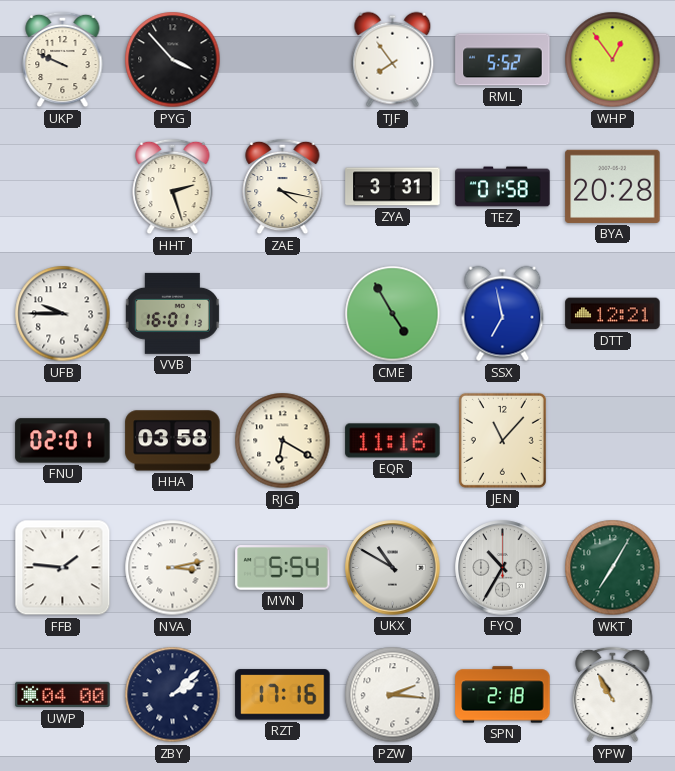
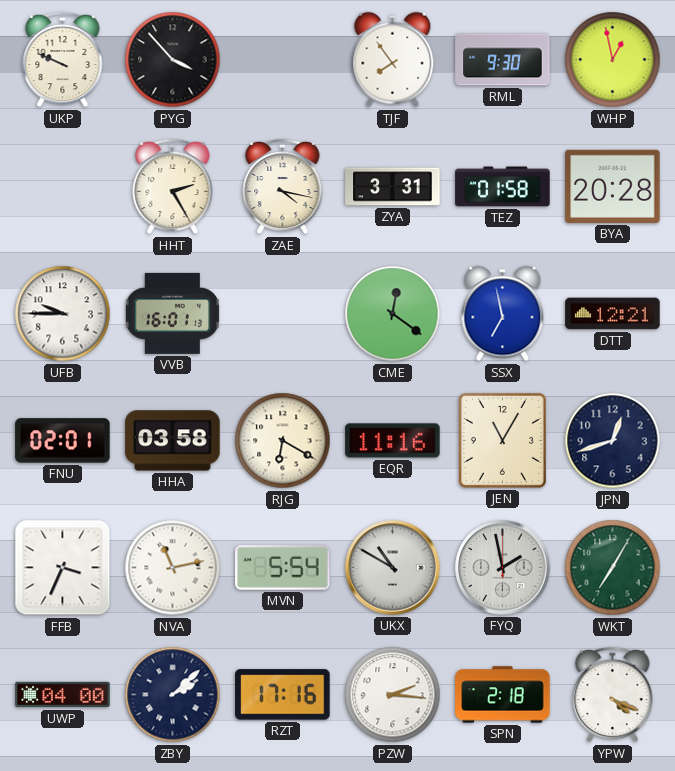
RML: 5:52 -> 9:30 (503, 60)
WHP: 12:54 -> 12:58 (613, 60)
HHT: 2:27 -> 2:25 (173, 187)
CME: 4:55 -> 12:21 (393, 314)
JEN: 11:07 -> 11:05 (502, 440)
JPN: none -> 12:42 (613, 441)
FFB: 1:46 -> 3:34 (63, 568)
NVA: 3:13 -> 11:13 (173, 568)
FYQ: 10:35 -> 1:58 (503, 568)
YPW: 10:55 -> 4:19 (613, 695)
